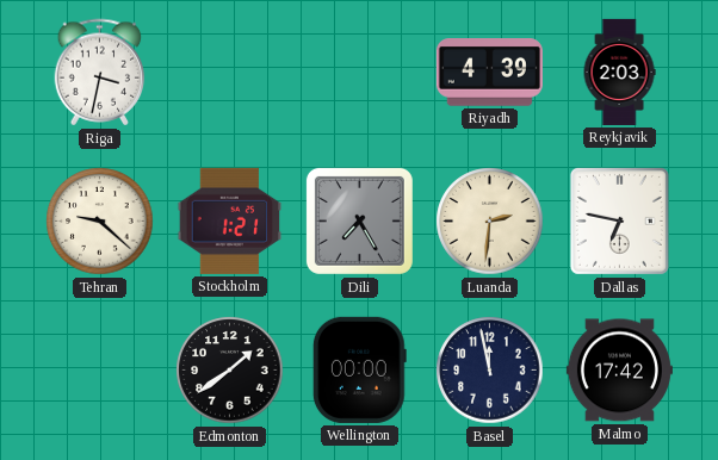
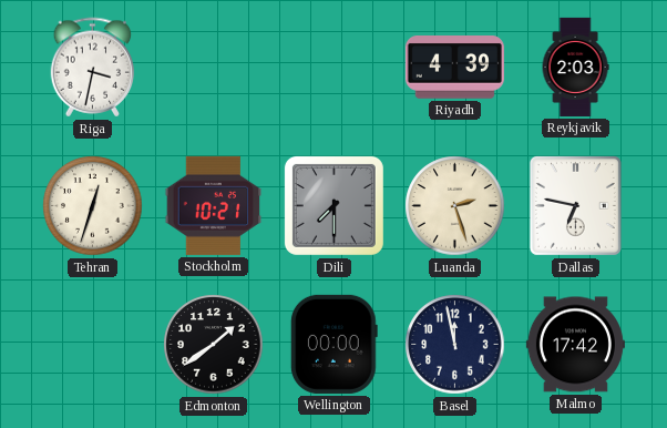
Tehran: 9:22 -> 12:33 (93, 206)
Stockholm: 1:21 -> 10:21 (214, 205)
Dili: 7:25 -> 7:30 (334, 205)
Luanda: 2:31 -> 2:27 (455, 206)
